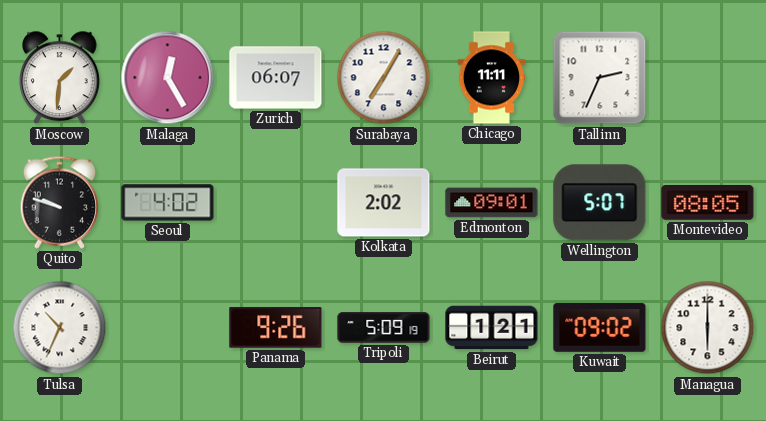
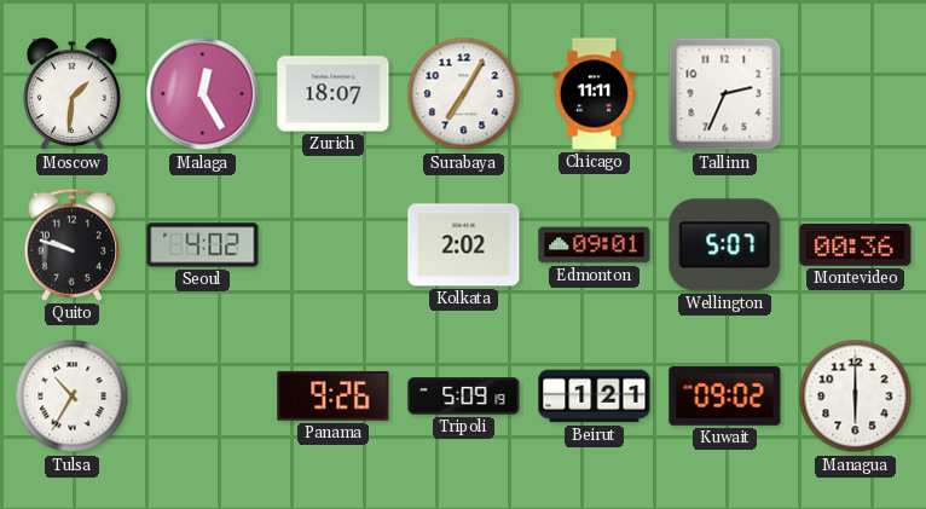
Zurich: 06:07 -> 18:07 (334, 94)
Montevideo: 08:05 -> 00:36 (856, 245)
Tulsa: 10:34 -> 10:35 (73, 397)
